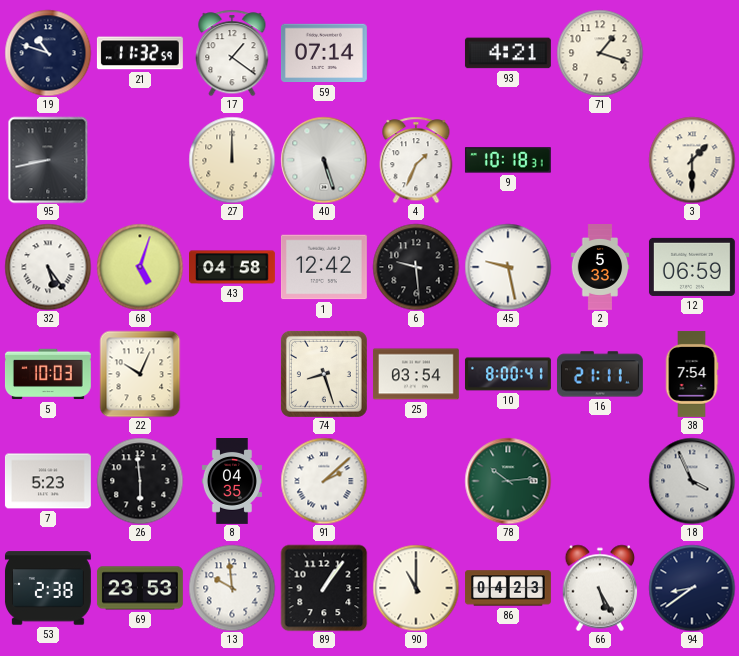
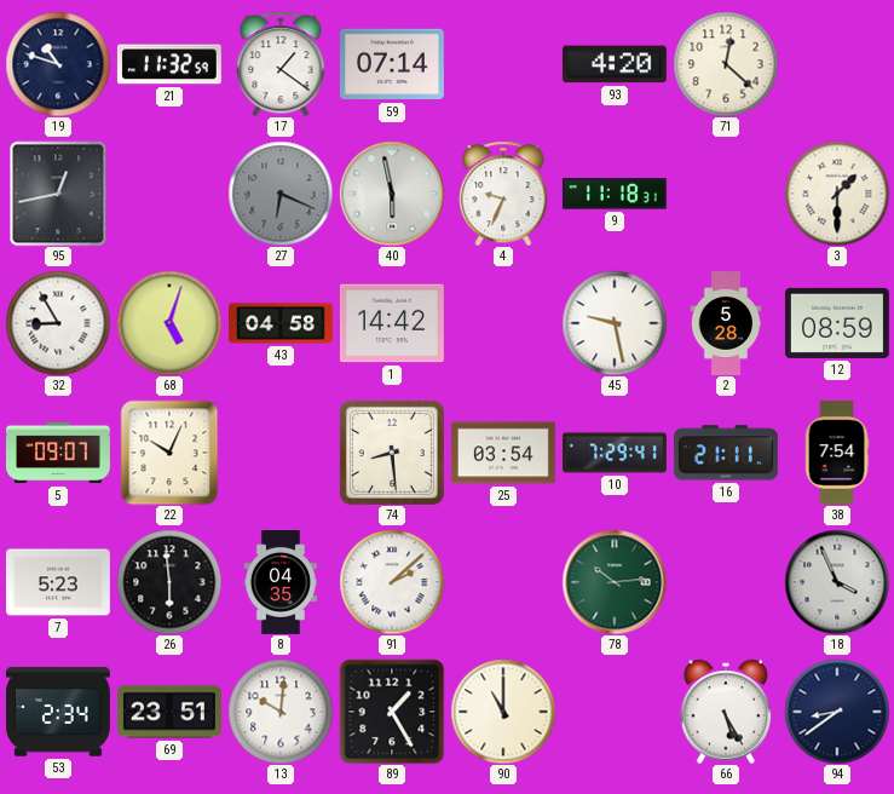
93: 4:21 -> 4:20 (615, 64)
71: 1:18 -> 12:22 (726, 64)
95: 8:43 -> 12:43 (58, 194)
27: 12:00 -> 6:19 (281, 194)
27 dial: cream -> grey (281, 194)
40: 5:27 -> 5:58 (392, 194)
4: 1:34 -> 9:34 (503, 194)
9: 10:18 -> 11:18 (615, 194)
32: 5:24 -> 8:55 (58, 323)
1: 12:42 -> 14:42 (392, 323)
6: 9:29 -> none (416, 267)
2: 5:33 -> 5:28 (726, 324)
12: 06:59 -> 08:59 (837, 323)
5: 10:03 -> 09:07 (58, 453)
74: 8:27 -> 8:29 (392, 453)
10: 8:00 -> 7:29 (615, 453)
53: 2:38 -> 2:34 (58, 712)
69: 23:53 -> 23:51 (169, 712)
13: 9:59 -> 10:01 (281, 712)
89: 1:06 -> 1:25 (392, 712)
86: 04:23 -> none (509, 588)
